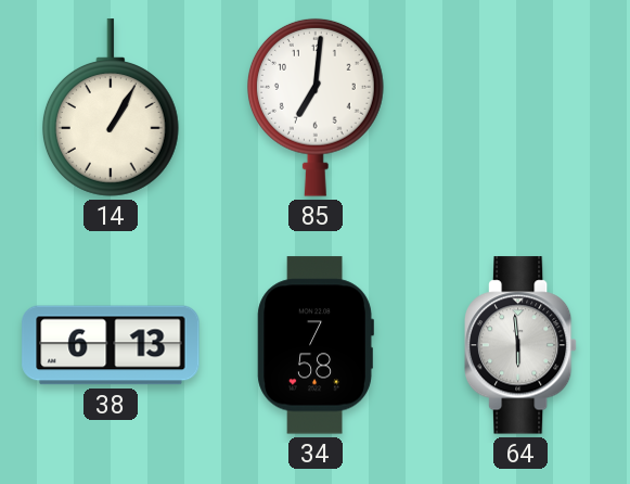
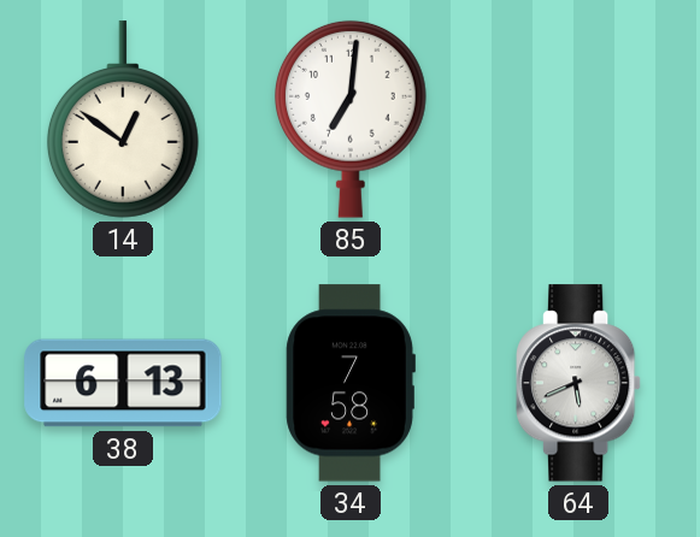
14: 1:05 -> 12:51 (123, 119)
64: 5:59 -> 5:41 (578, 383)
